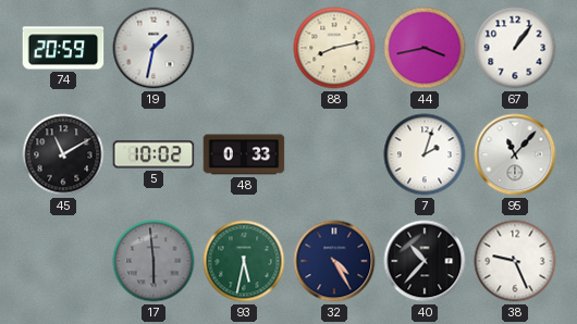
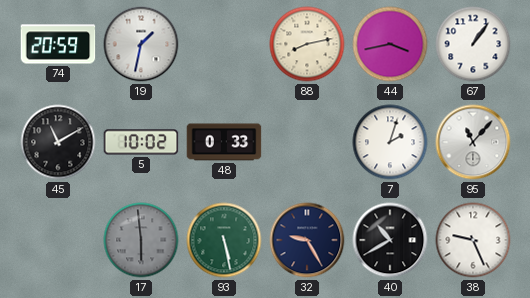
93: 5:32 -> 5:28 (224, 240)
32: 4:25 -> 9:25 (307, 240)
40: 10:37 -> 10:40 (390, 240)
